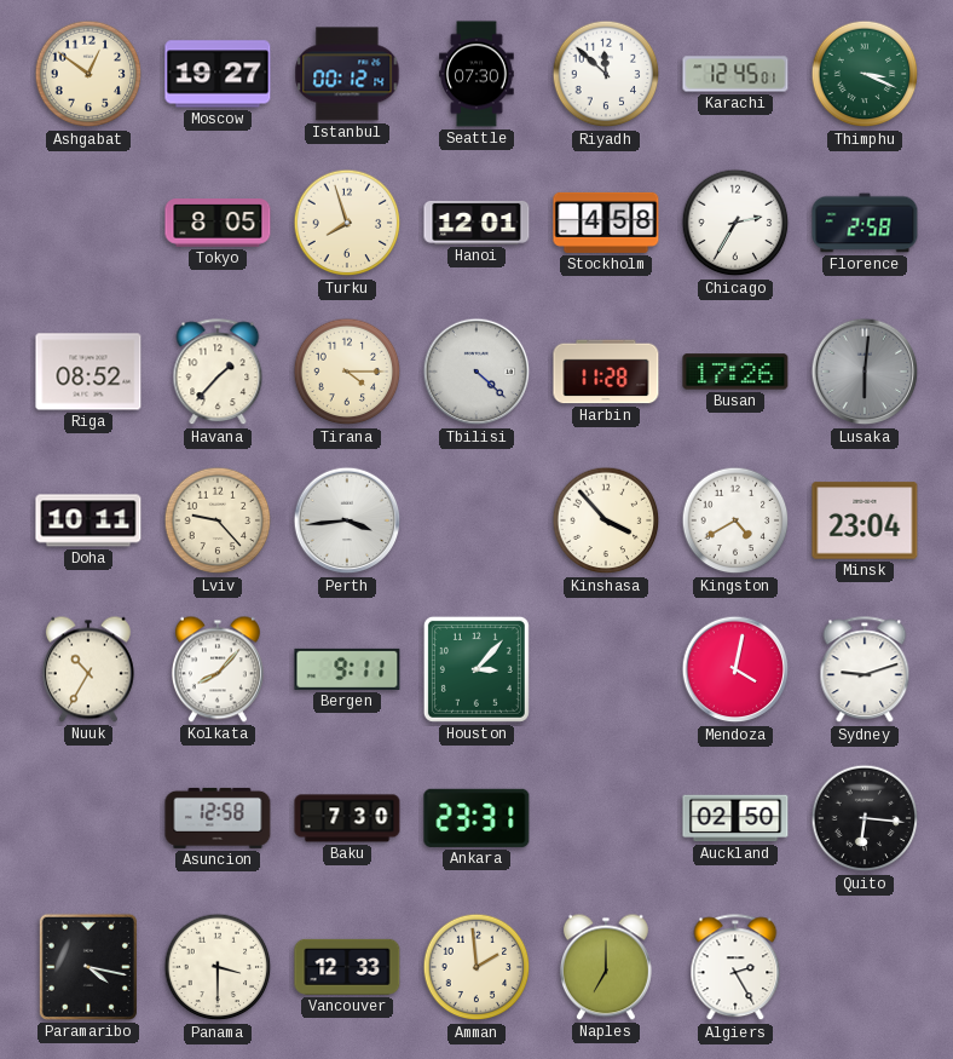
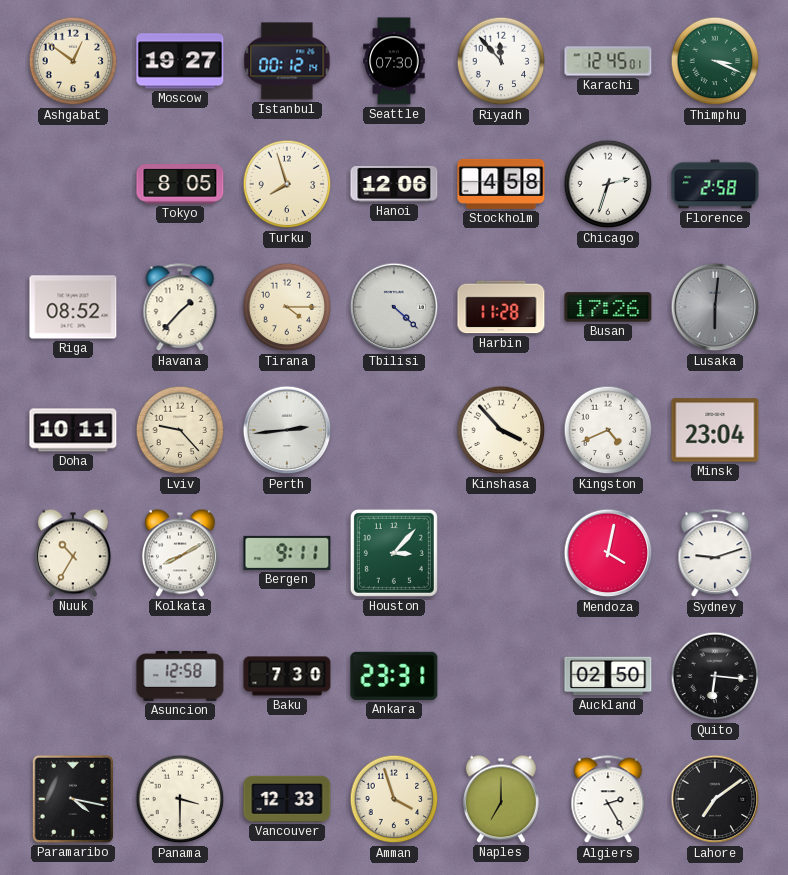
Riyadh: 11:52 -> 11:53 (501, 61)
Hanoi: 12:01 -> 12:06 (394, 184)
Chicago: 2:35 -> 2:33 (608, 184)
Perth: 3:44 -> 2:44 (287, 430)
Kingston: 4:40 -> 4:41 (608, 430)
Kolkata: 8:07 -> 8:10 (180, 553)
Amman: 1:59 -> 3:57 (394, 799)
Lahore: none -> 7:09 (715, 799)
